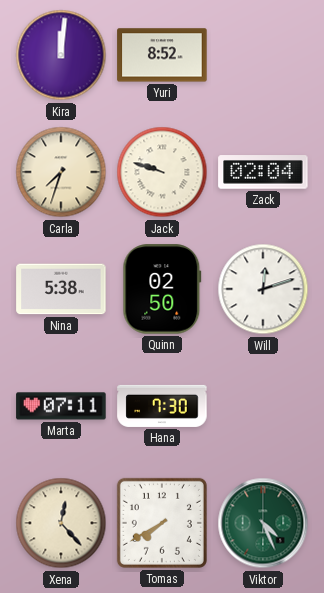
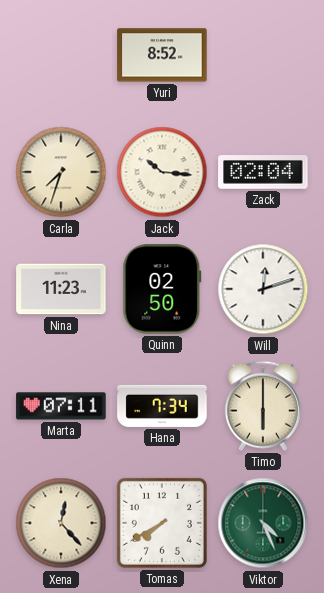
Kira: 12:01 -> none (61, 55)
Jack: 9:48 -> 10:16 (162, 172)
Nina: 5:38 -> 11:23 (61, 289)
Hana: 7:30 -> 7:34 (162, 406)
Timo: none -> 6:00 (263, 406)
